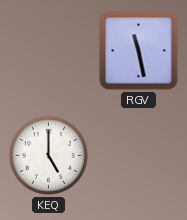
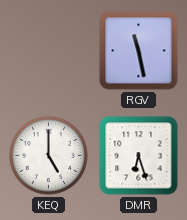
DMR: none -> 6:27 (139, 156)
